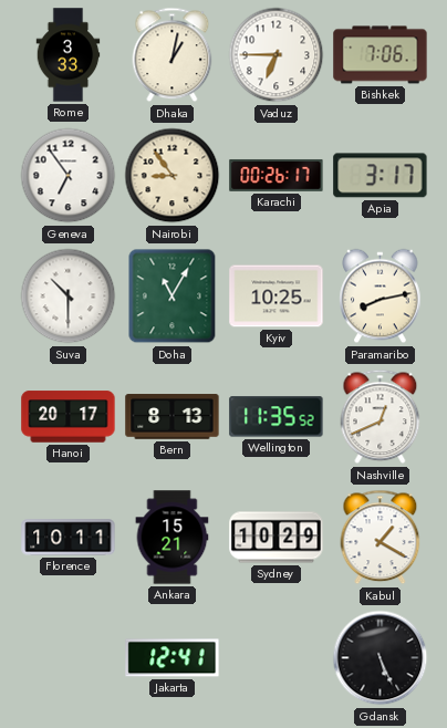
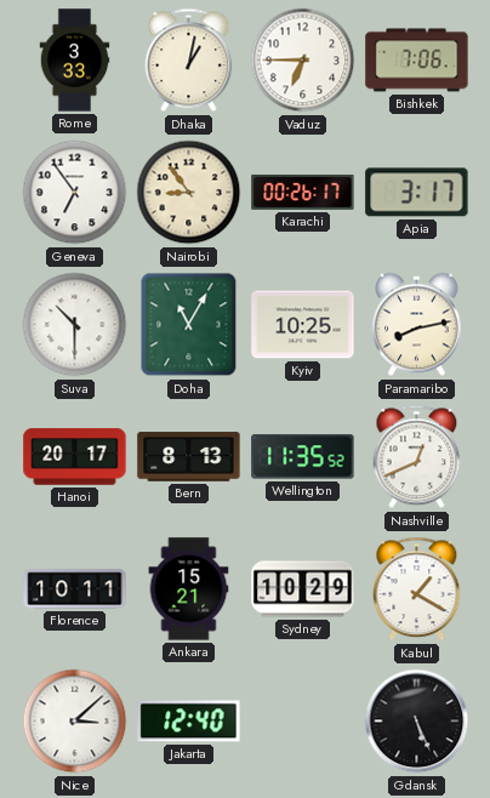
Nice: none -> 3:08 (75, 722)
Jakarta: 12:41 -> 12:40 (189, 722)
